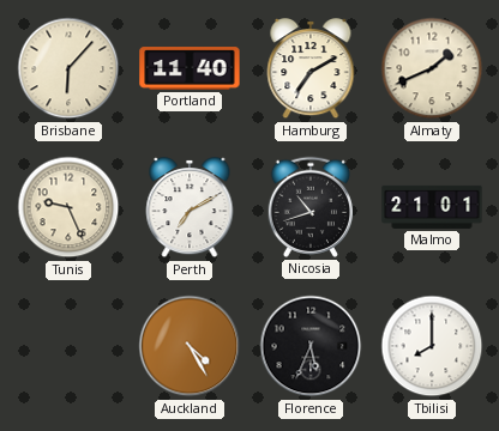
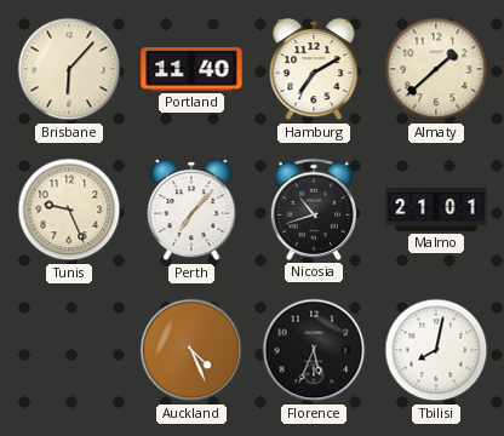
Almaty: 1:41 -> 1:38 (436, 69)
Perth: 7:10 -> 7:07 (191, 211)
Auckland: 4:25 -> 4:26 (191, 350)
Tbilisi: 8:00 -> 8:02 (436, 350)
